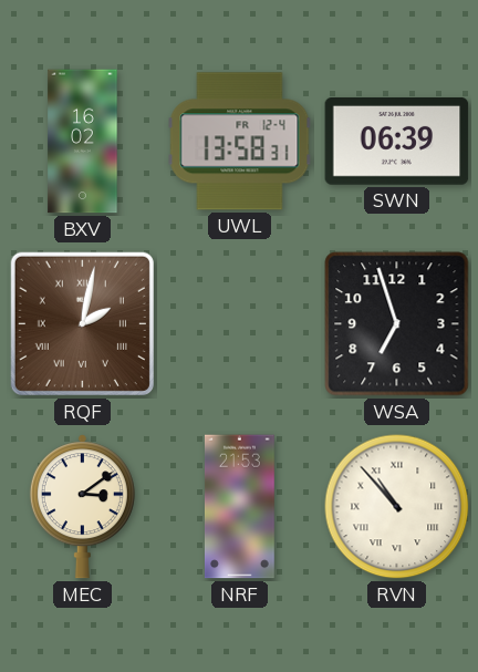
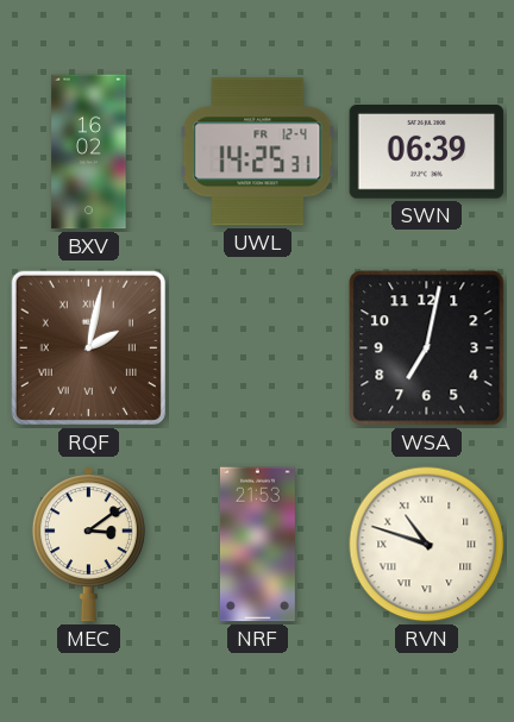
UWL: 13:58 -> 14:25 (258, 152)
WSA: 6:57 -> 7:02 (427, 349)
RVN: 10:53 -> 10:48 (427, 545)
